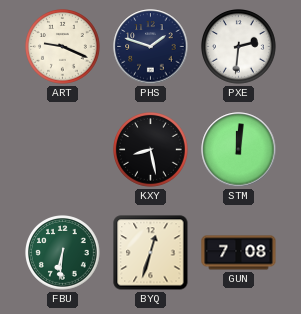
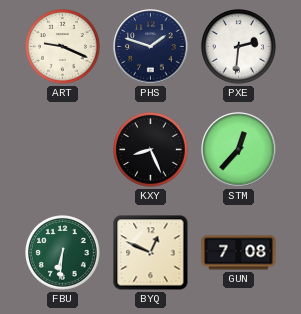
KXY: 8:28 -> 8:26 (151, 150)
STM: 12:01 -> 12:37 (239, 150)
BYQ: 12:33 -> 12:49 (151, 253)
